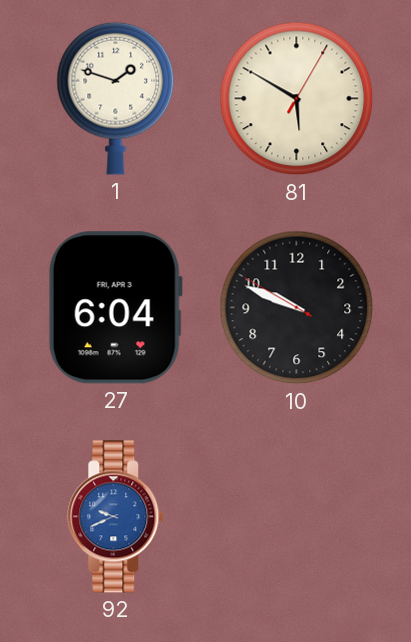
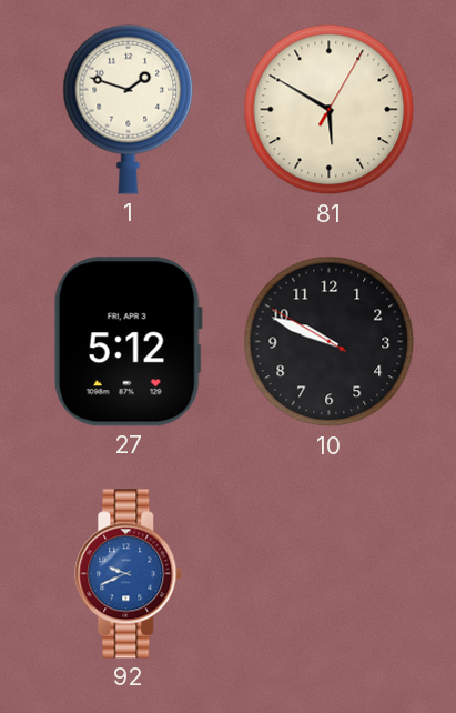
27: 6:04 -> 5:12 (128, 342)
